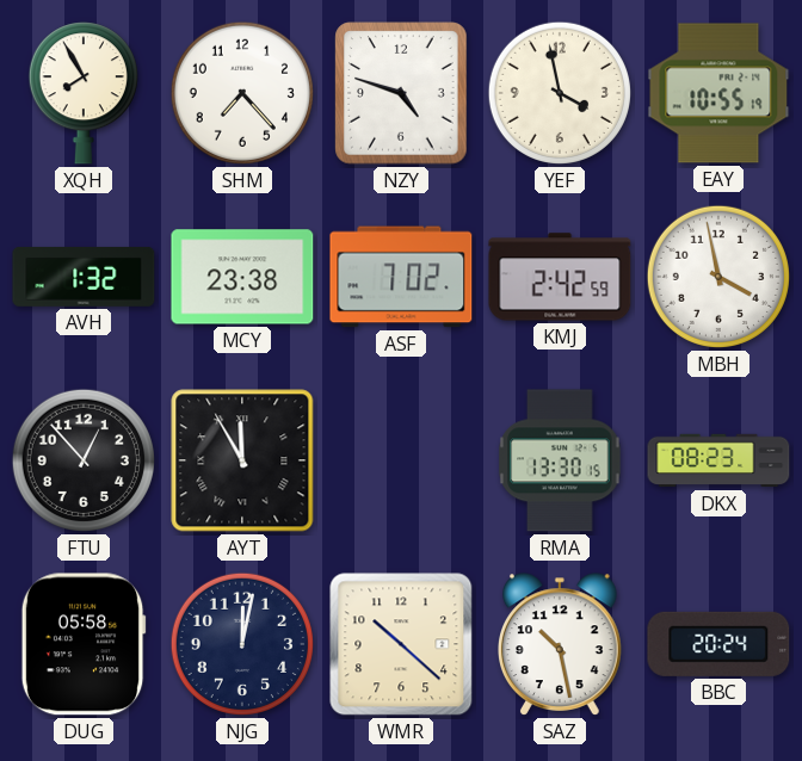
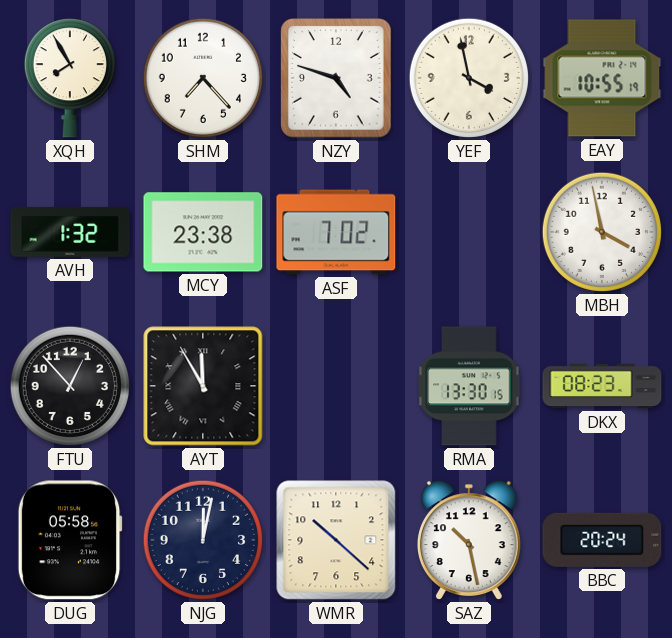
KMJ: 2:42 -> none (560, 277)
